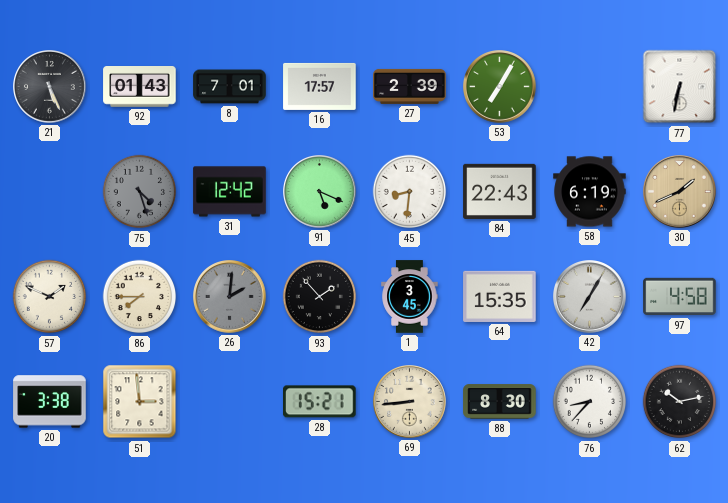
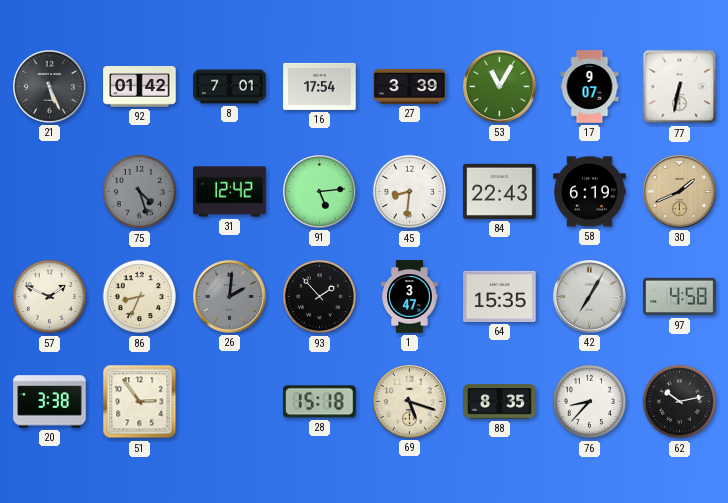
92: 01:43 -> 01:42 (140, 87)
16: 17:57 -> 17:54 (320, 86)
27: 2:39 -> 3:39 (410, 86)
53: 7:05 -> 11:05 (500, 87)
17: none -> 9:07 (590, 87)
91: 5:19 -> 5:14 (320, 192)
86: 7:45 -> 8:34 (140, 297)
1: 3:45 -> 3:47 (410, 297)
51: 2:59 -> 2:54 (140, 402)
28: 15:21 -> 15:18 (320, 402)
69: 8:44 -> 5:18 (410, 402)
88: 8:30 -> 8:35 (500, 402)
